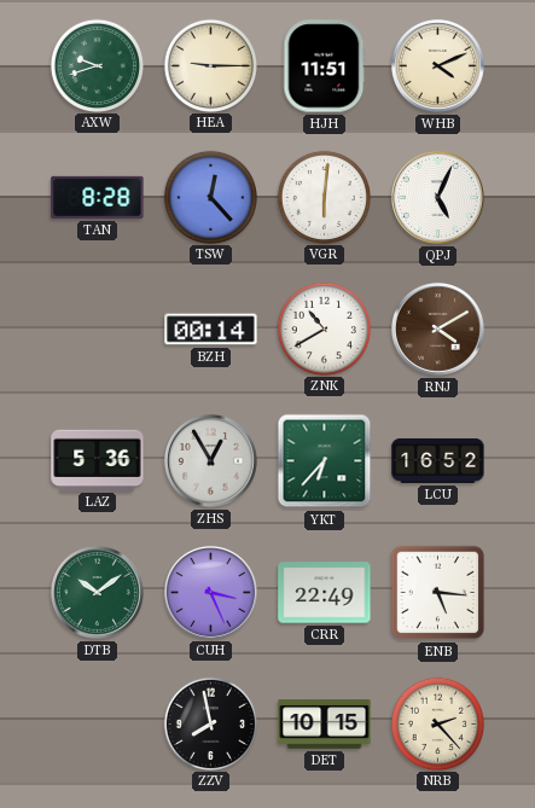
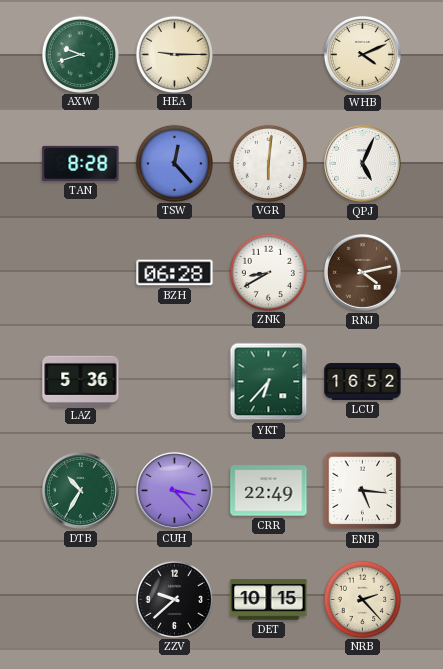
HJH: 11:51 -> none (325, 66)
BZH: 00:14 -> 06:28 (175, 273)
ZNK: 10:40 -> 8:40 (268, 272)
RNJ: 4:10 -> 4:13 (362, 272)
ZHS: 12:55 -> none (210, 460)
DTB: 10:09 -> 10:35 (80, 490)
CUH: 3:26 -> 3:23 (174, 490)
ZZV: 7:58 -> 9:38 (174, 599)
